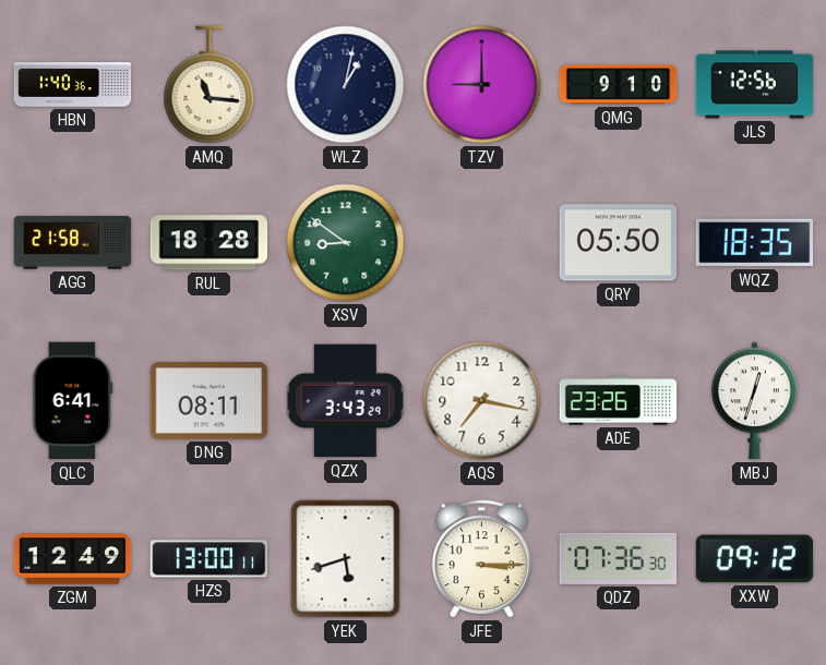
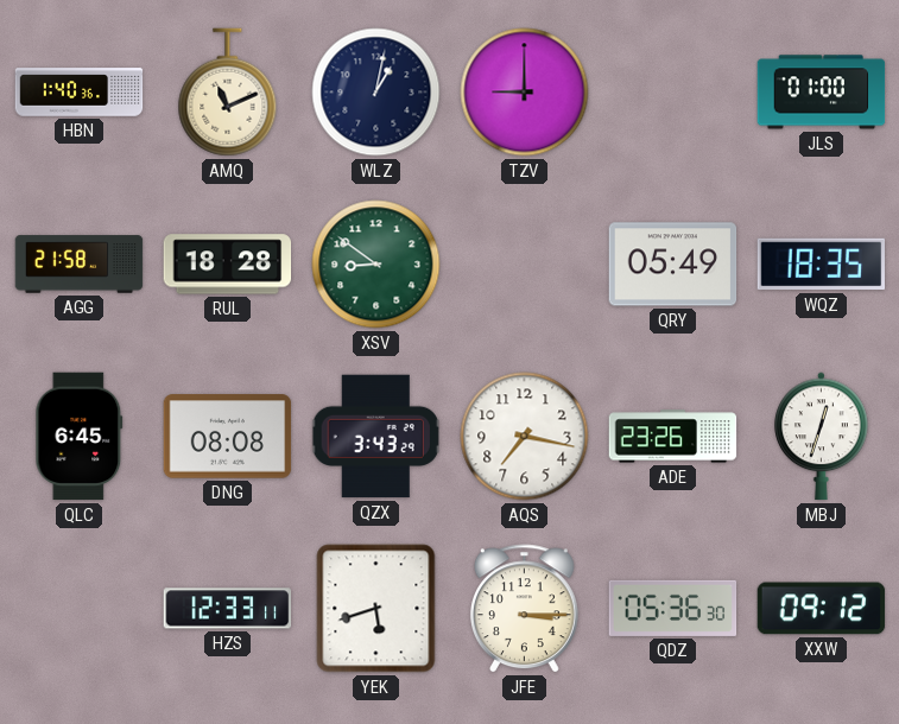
AMQ: 11:16 -> 11:11 (228, 93)
QMG: 9:10 -> none (619, 85)
JLS: 12:56 -> 01:00 (822, 93)
QRY: 05:50 -> 05:49 (673, 265)
QLC: 6:41 -> 6:45 (80, 437)
DNG: 08:11 -> 08:08 (228, 437)
ZGM: 12:49 -> none (73, 559)
HZS: 13:00 -> 12:33 (228, 609)
QDZ: 07:36 -> 05:36 (673, 608)
